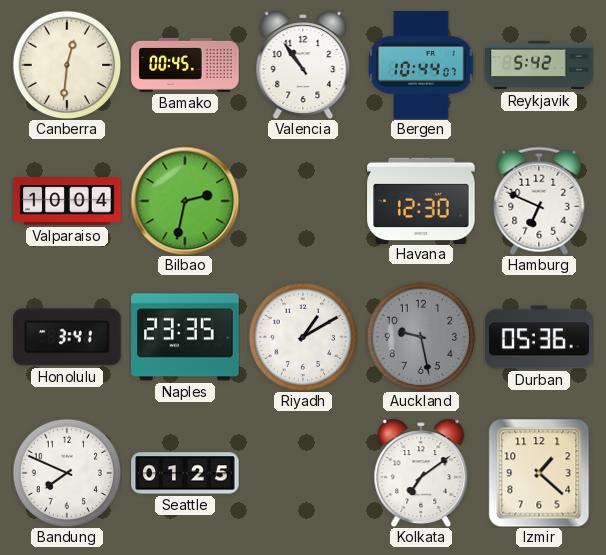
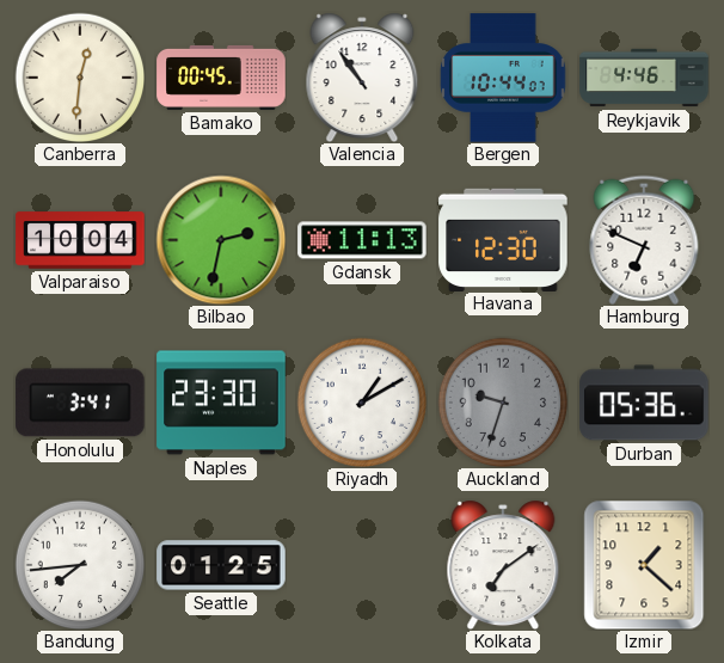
Reykjavik: 5:42 -> 4:46 (644, 78)
Gdansk: none -> 11:13 (362, 240)
Naples: 23:35 -> 23:30 (221, 403)
Auckland: 9:28 -> 9:33 (503, 403)
Bandung: 7:49 -> 7:44 (80, 565)
